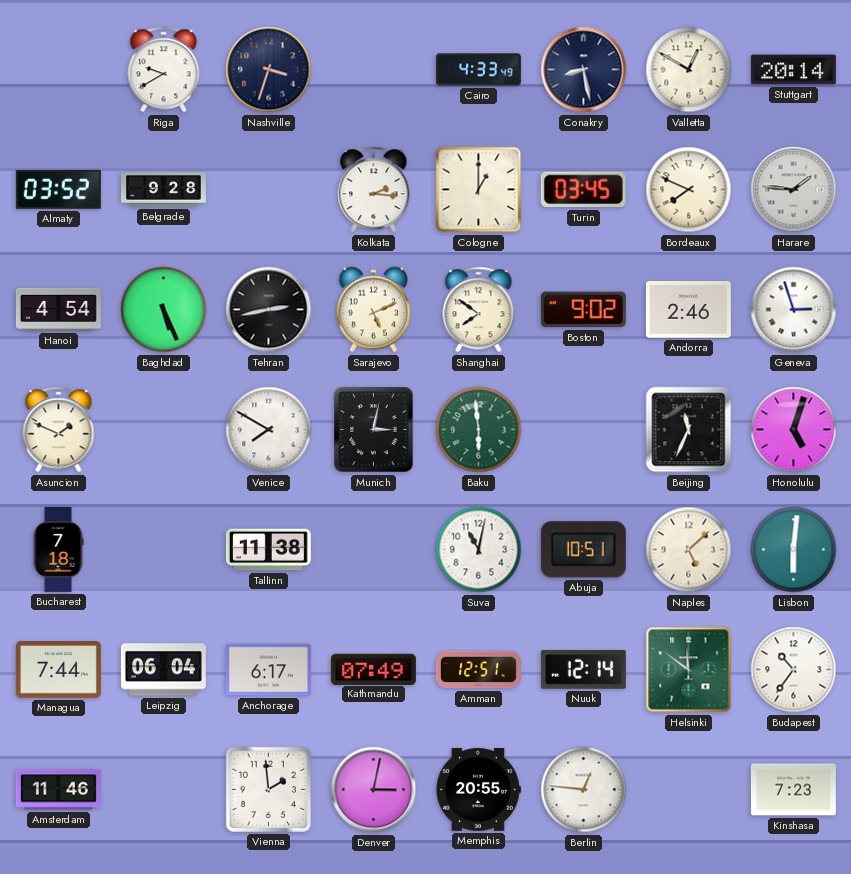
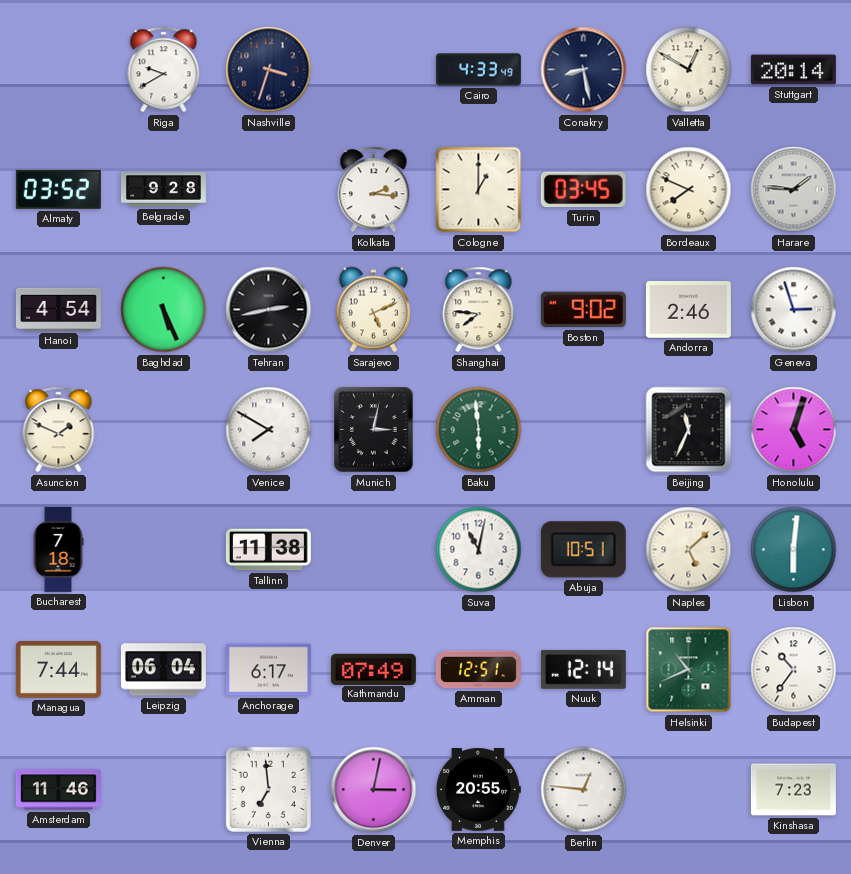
Shanghai: 7:51 -> 7:46 (479, 310)
Helsinki: 11:51 -> 10:41 (689, 670)
Vienna: 1:59 -> 6:59 (268, 789)
